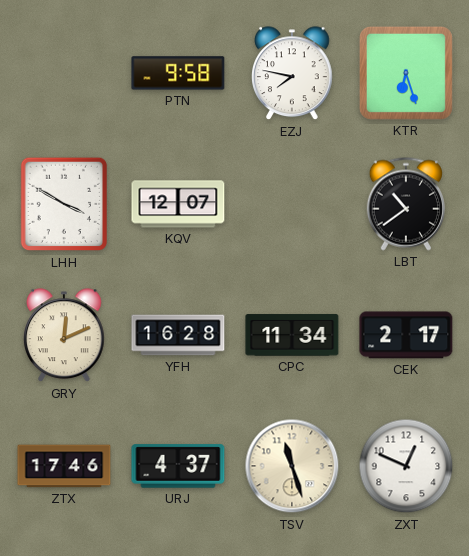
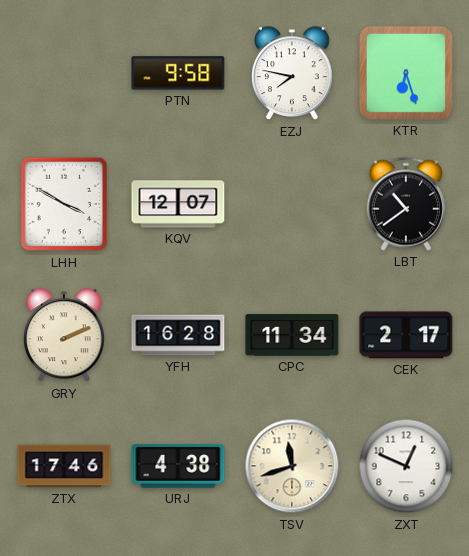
GRY: 12:11 -> 2:11 (65, 336)
URJ: 4:37 -> 4:38 (178, 466)
TSV: 11:27 -> 11:42 (292, 466)
